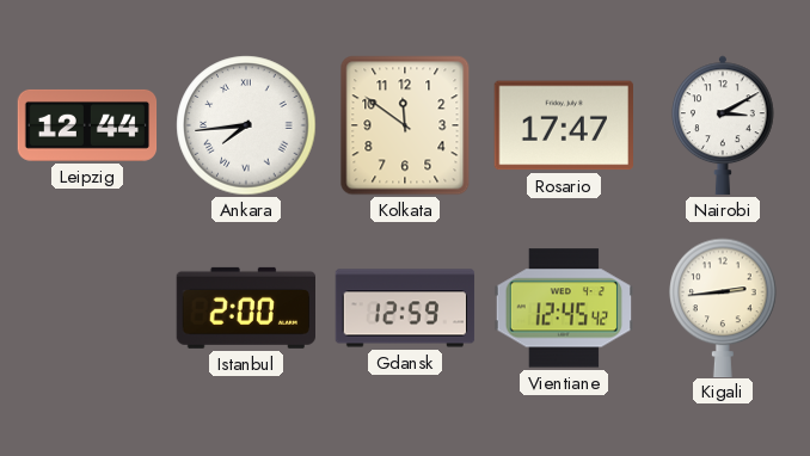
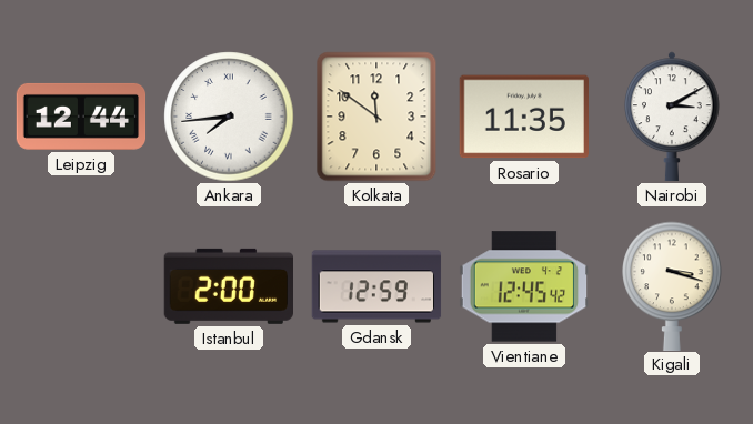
Rosario: 17:47 -> 11:35 (523, 117)
Kigali: 2:44 -> 3:18 (672, 285)
